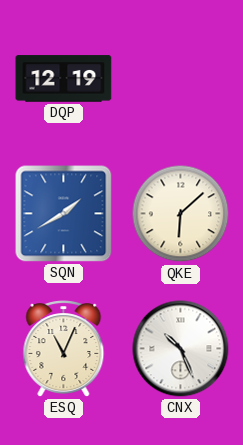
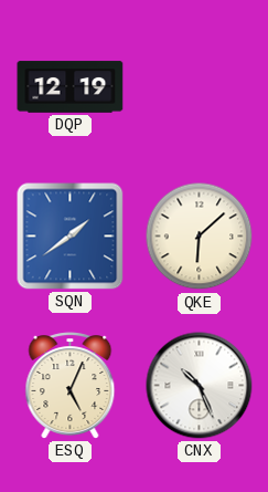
SQN: 1:40 -> 1:39 (71, 237)
ESQ: 11:04 -> 5:04 (71, 386)
